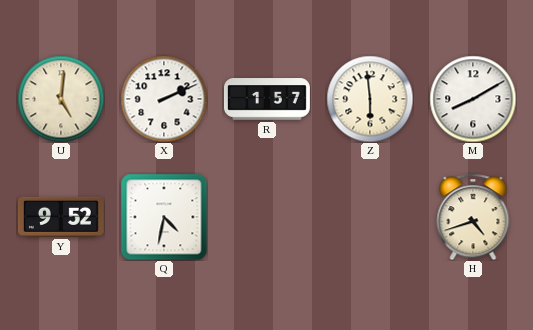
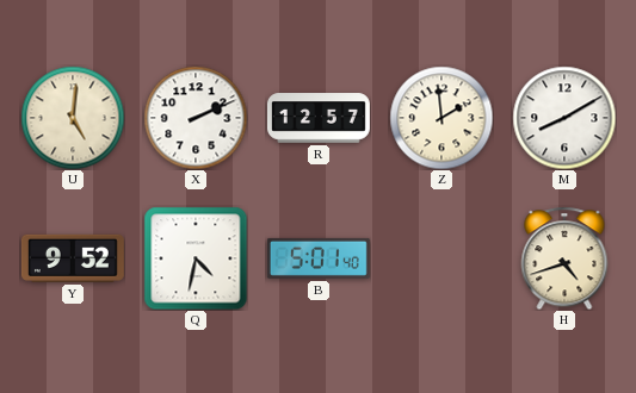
R: 1:57 -> 12:57 (319, 118)
Z: 5:59 -> 1:59 (442, 118)
B: none -> 5:01 (319, 258)
